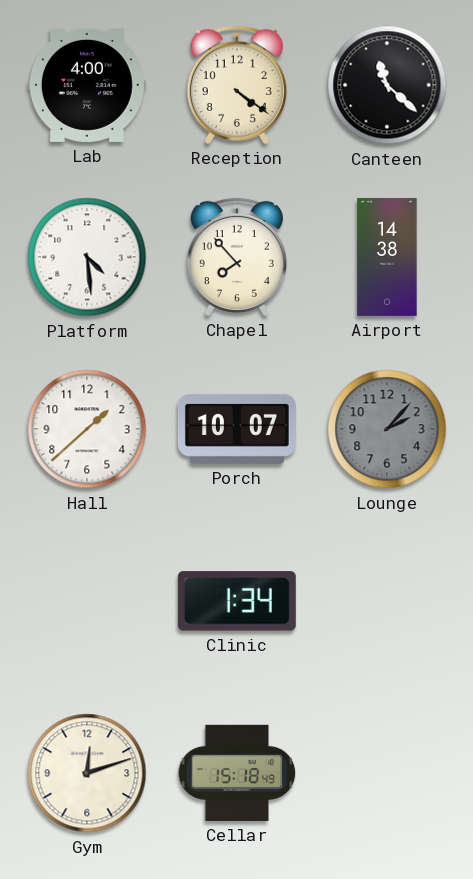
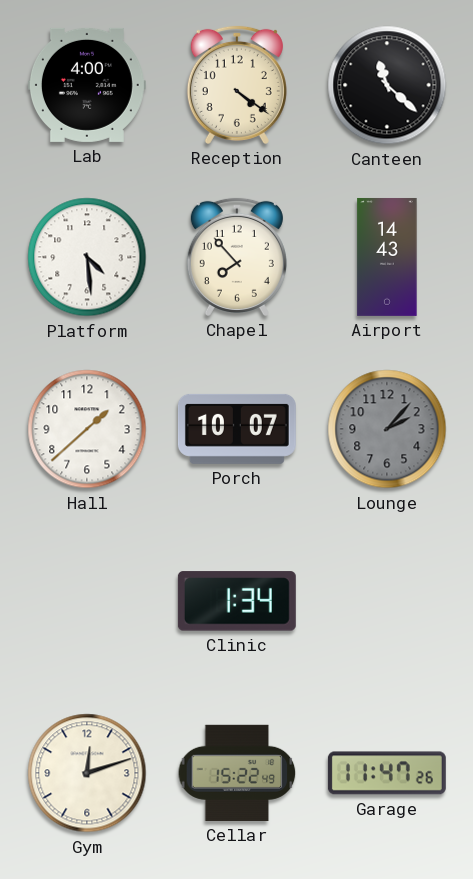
Airport: 14:38 -> 14:43 (387, 257)
Cellar: 15:18 -> 15:22 (237, 773)
Garage: none -> 11:47 (387, 773)
